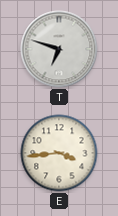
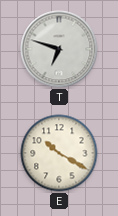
E: 3:44 -> 10:20 (59, 153)
